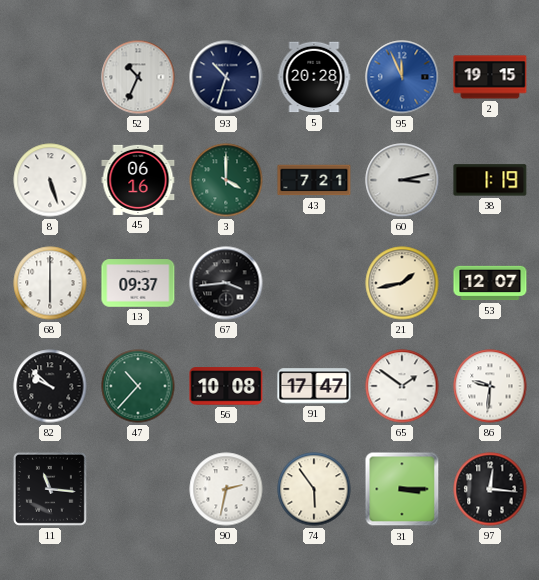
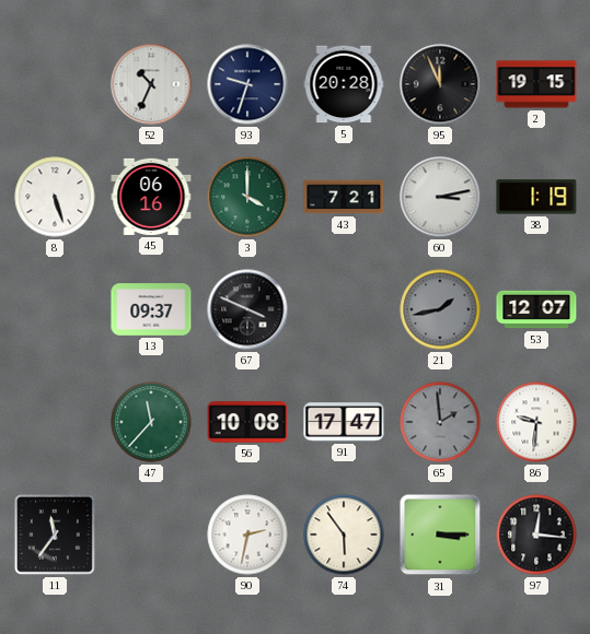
93: 10:33 -> 9:33 (247, 84)
95 dial: blue -> black (440, 84)
68: 6:00 -> none (50, 283)
67: 3:44 -> 3:49 (247, 309)
21 dial: cream -> grey (440, 309)
82: 9:52 -> none (50, 386)
47: 10:37 -> 11:37 (151, 422)
65: 1:51 -> 1:59 (440, 422)
65 dial: white -> grey (440, 422)
11: 11:16 -> 11:36 (55, 535)
